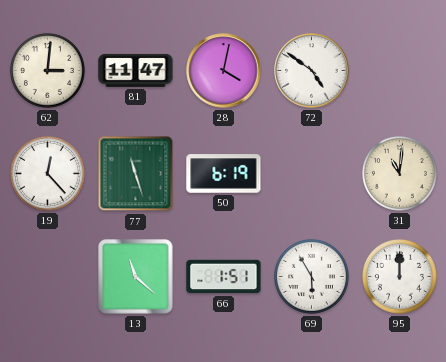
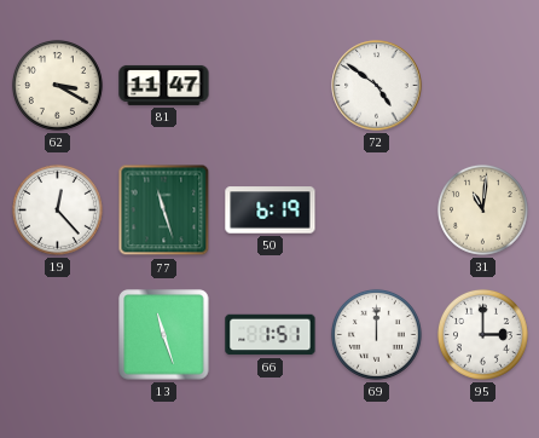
62: 3:01 -> 3:20 (57, 85)
28: 4:02 -> none (224, 71)
13: 11:22 -> 11:27 (164, 335)
69: 5:55 -> 12:00 (376, 334)
95: 12:00 -> 3:00 (482, 334)
